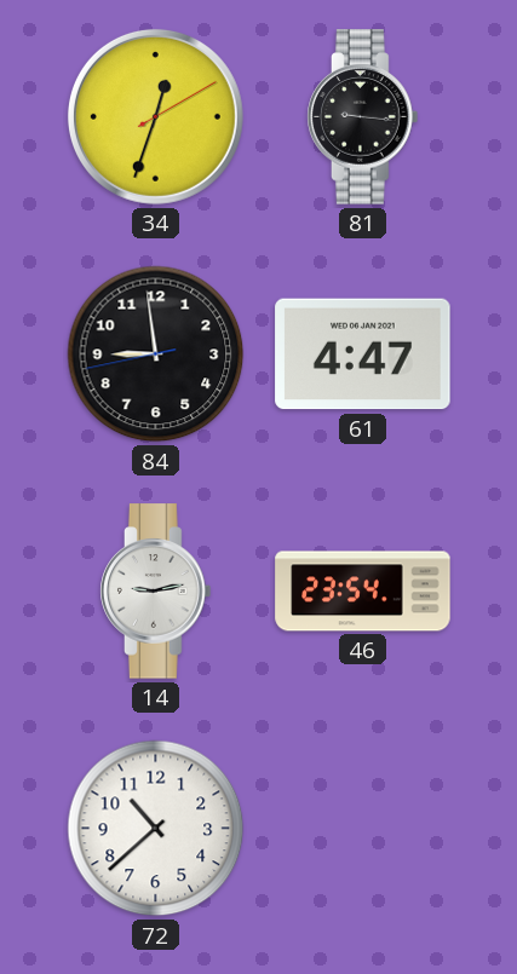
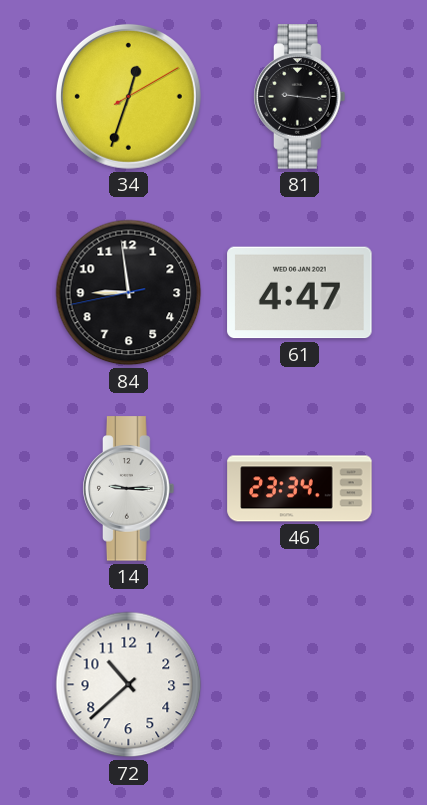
14: 9:13 -> 9:15 (129, 489)
46: 23:54 -> 23:34 (300, 489)
